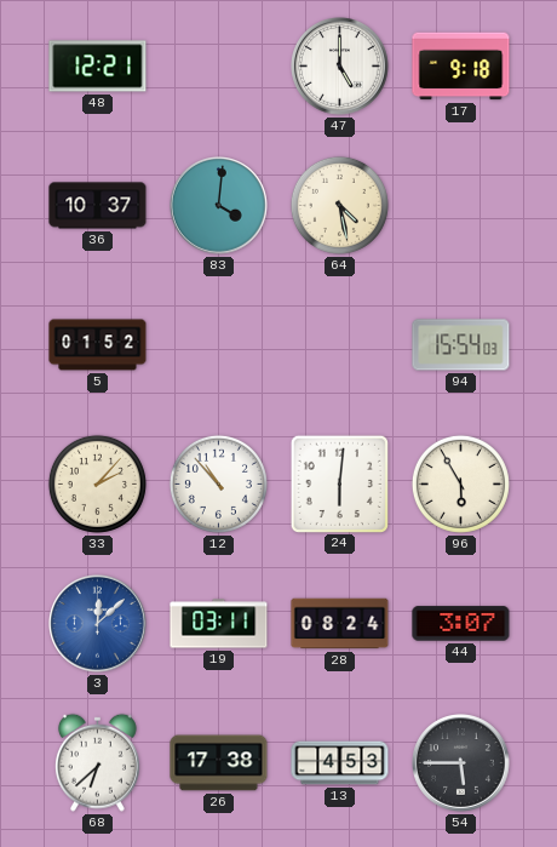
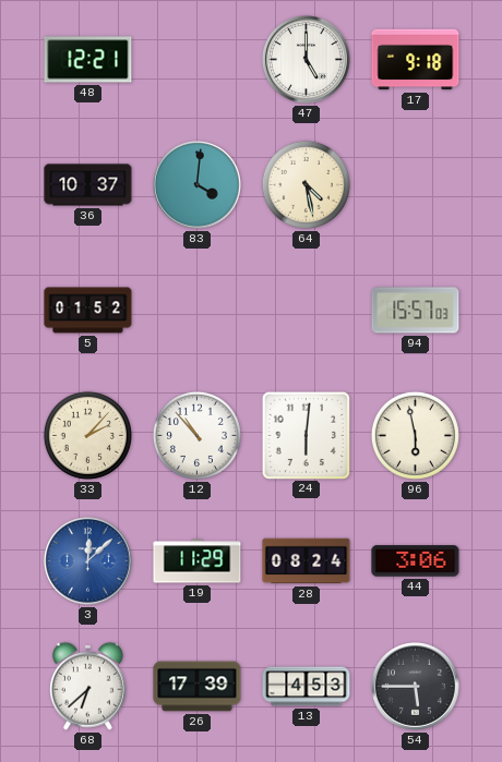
94: 15:54 -> 15:57 (416, 311)
96: 5:55 -> 5:58 (415, 435)
19: 03:11 -> 11:29 (198, 561)
44: 3:07 -> 3:06 (416, 561)
26: 17:38 -> 17:39 (198, 687)
